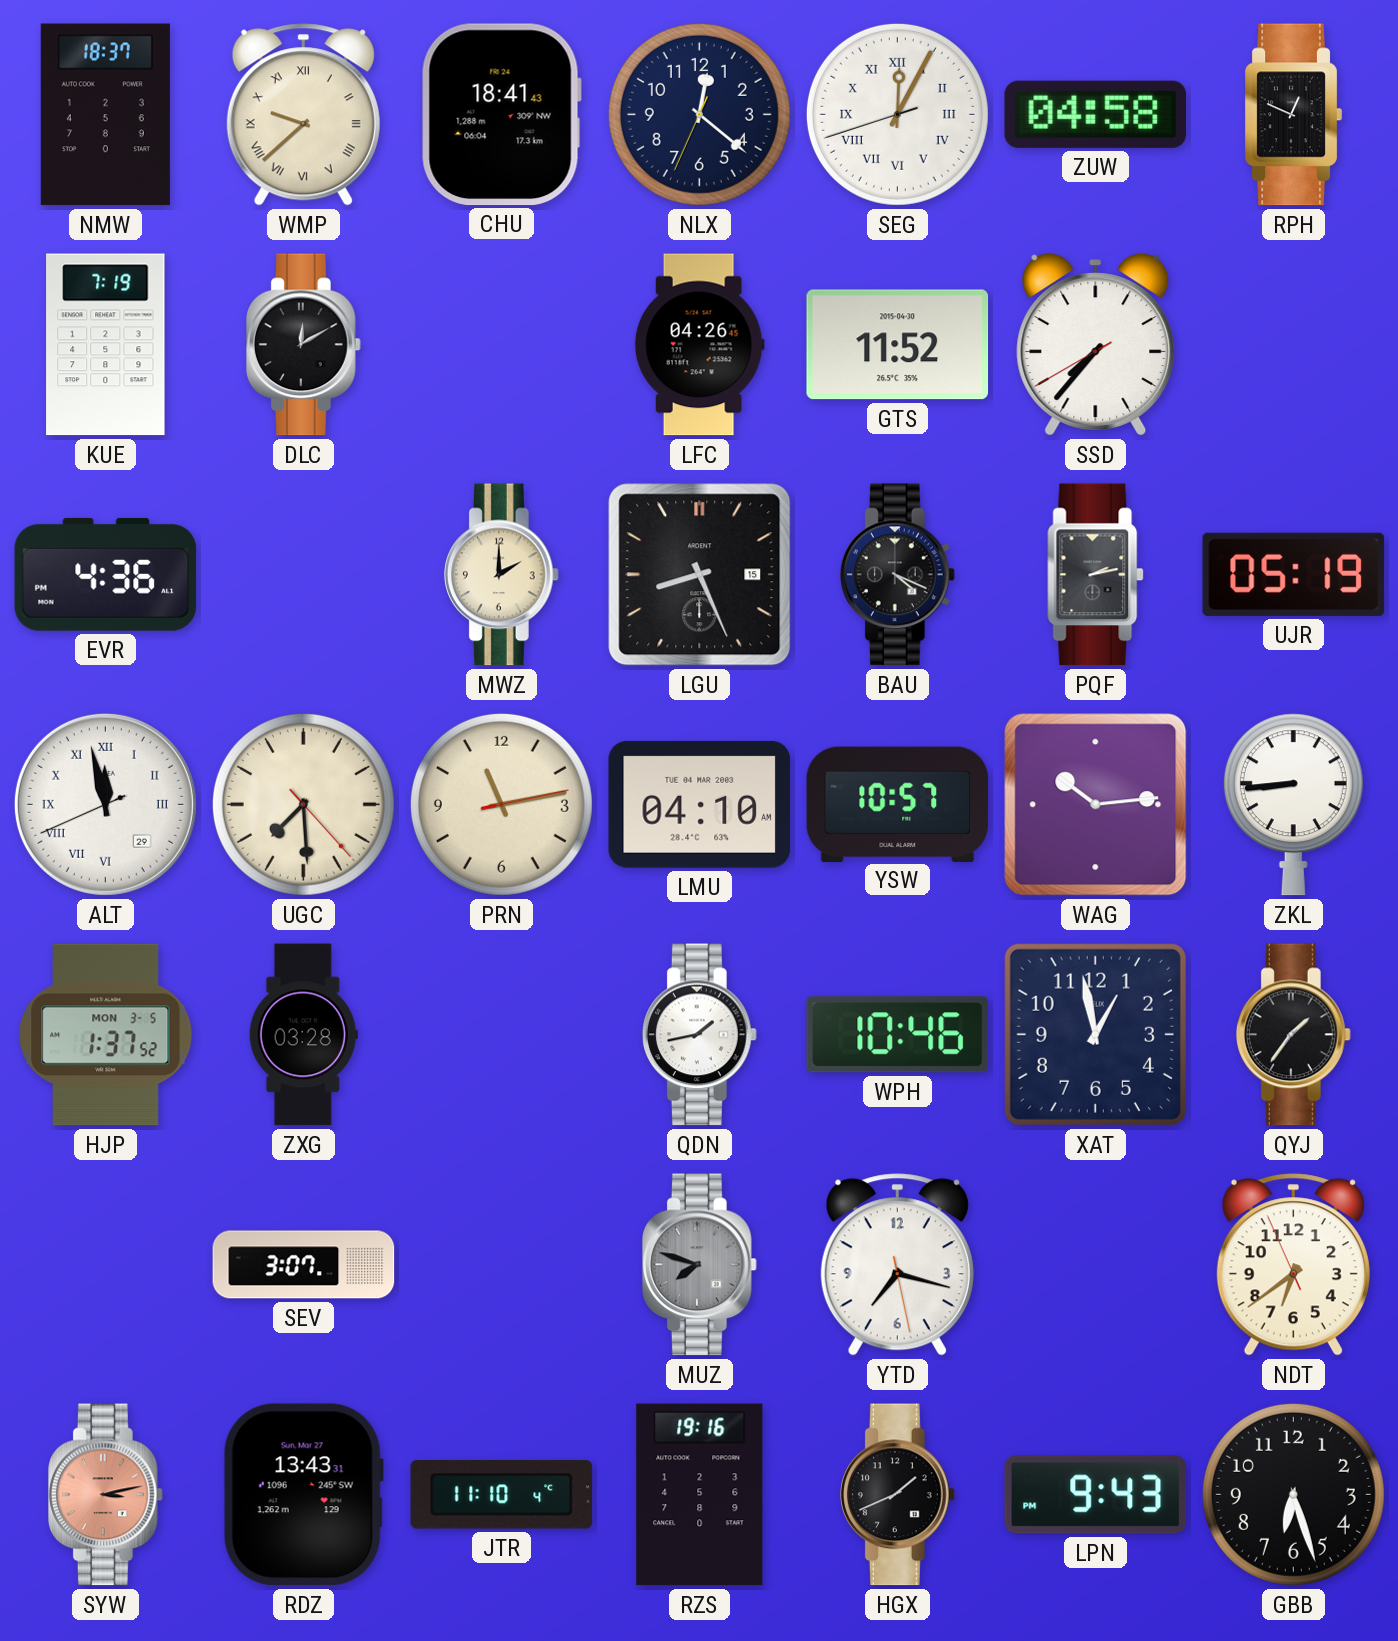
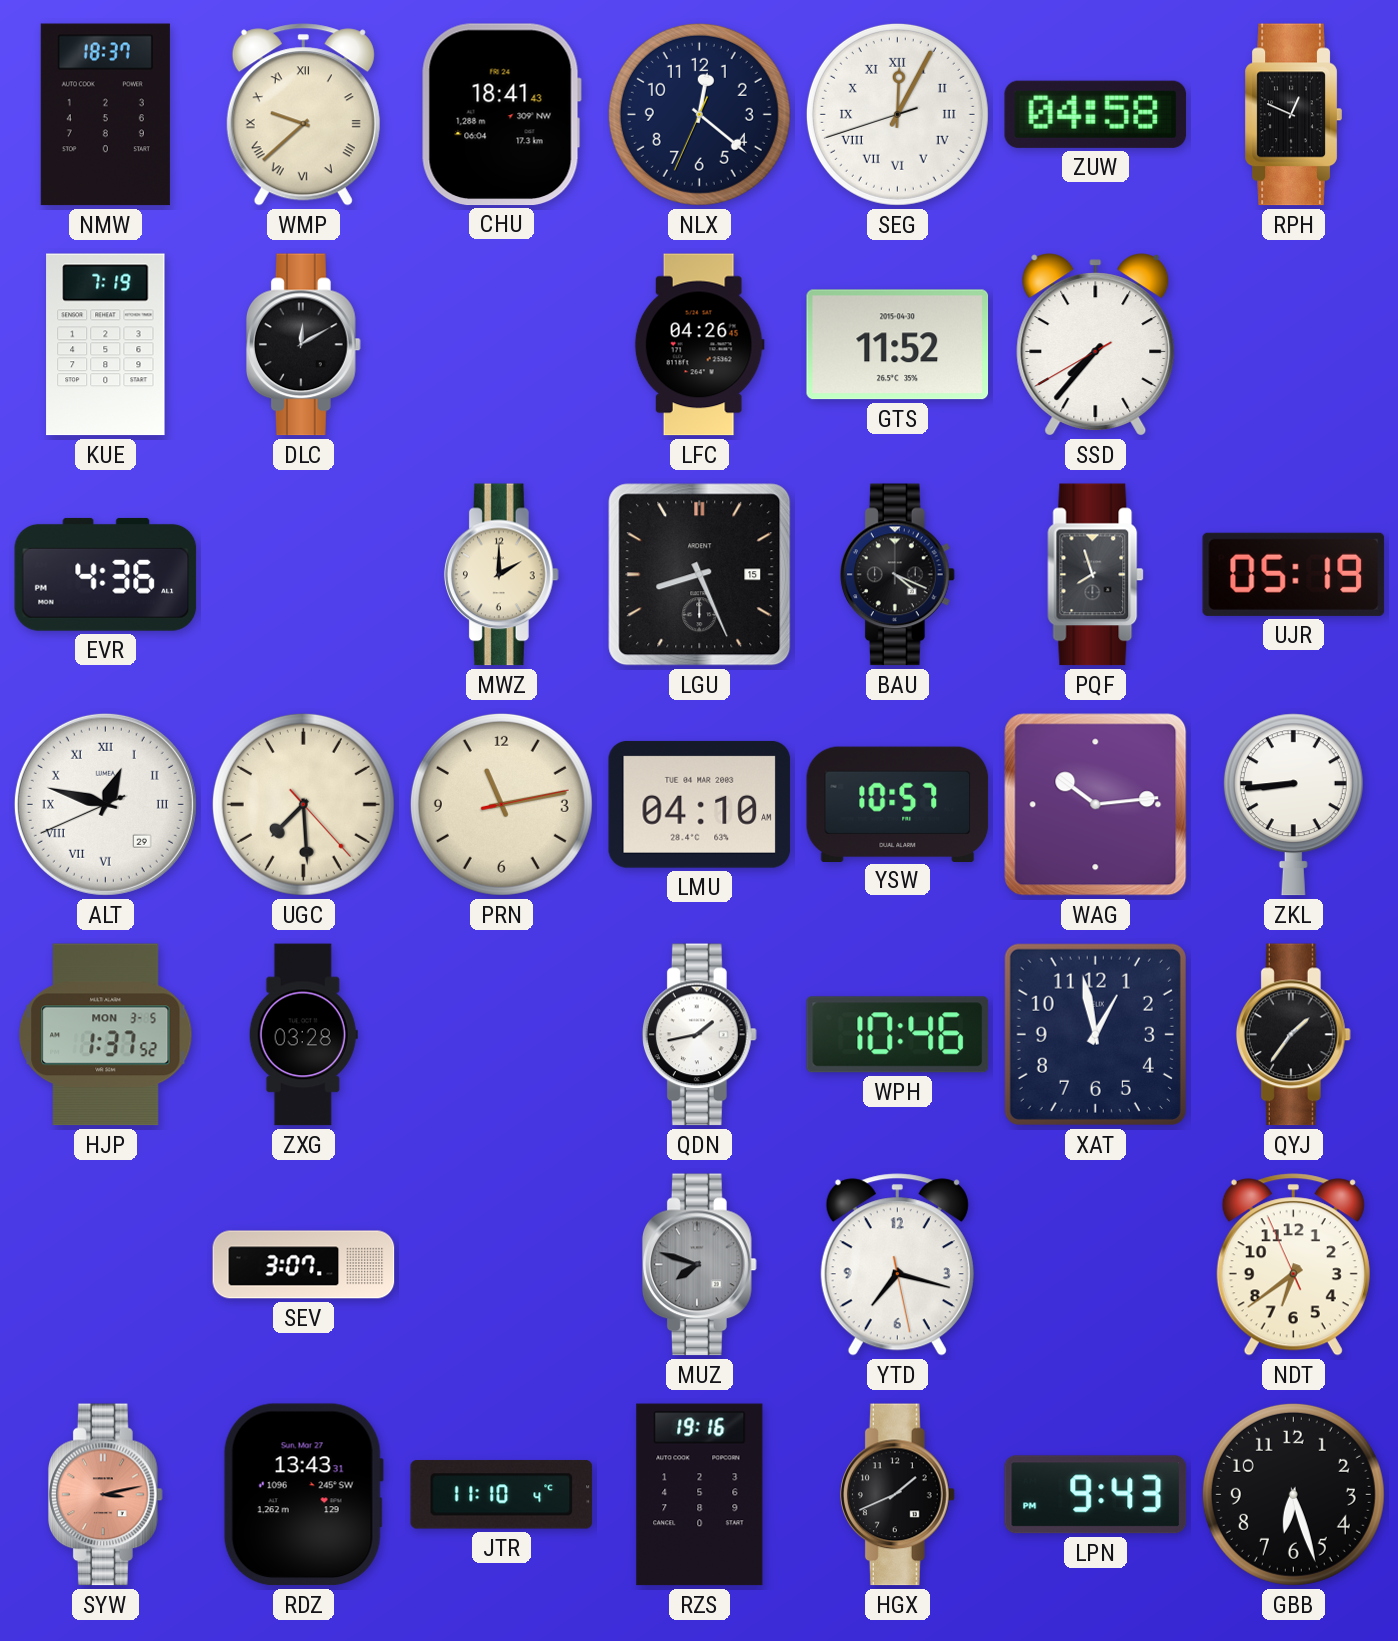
PQF: 2:13 -> 7:57 (1096, 575)
ALT: 11:57 -> 12:47 (105, 804)
